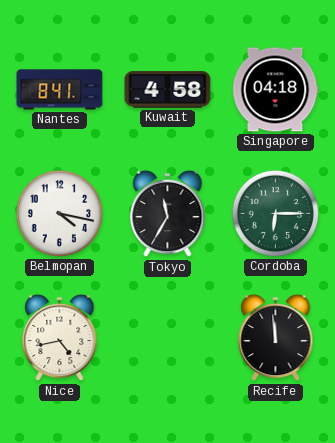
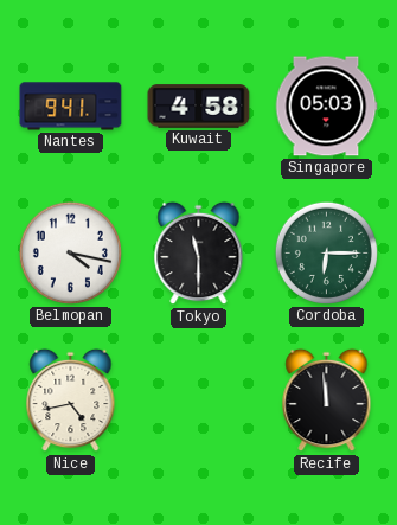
Nantes: 8:41 -> 9:41 (71, 107)
Singapore: 04:18 -> 05:03 (326, 107)
Tokyo: 11:35 -> 11:30 (199, 254)
